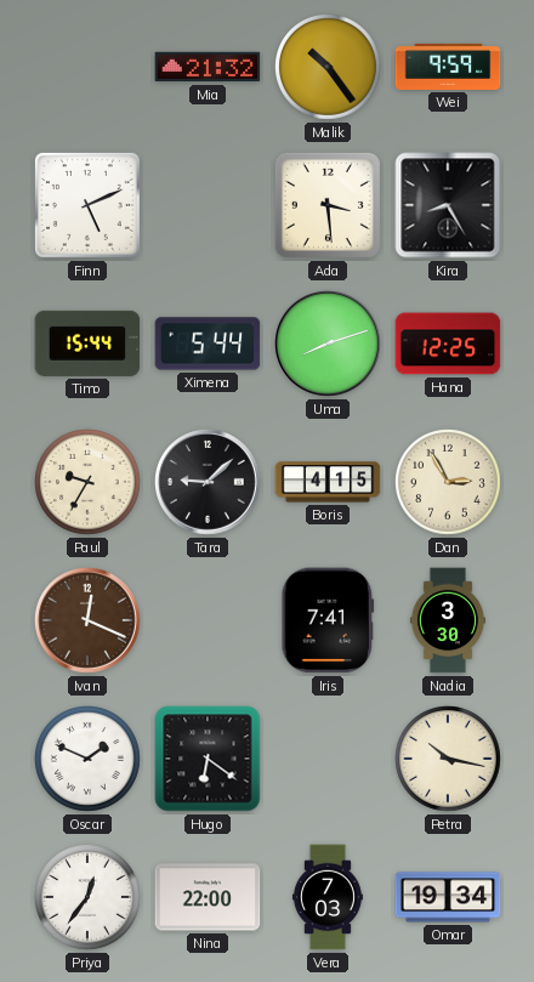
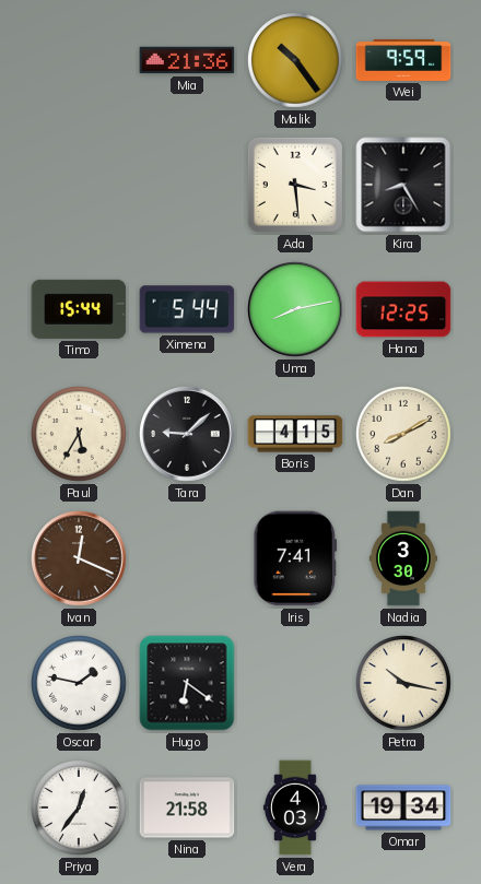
Mia: 21:32 -> 21:36 (187, 60)
Finn: 5:11 -> none (87, 205)
Uma: 8:12 -> 8:13 (295, 309)
Paul: 9:35 -> 5:35 (80, 435)
Dan: 2:55 -> 8:10 (404, 435)
Oscar: 1:49 -> 1:47 (80, 684)
Nina: 22:00 -> 21:58 (187, 808)
Vera: 7:03 -> 4:03 (295, 808)
